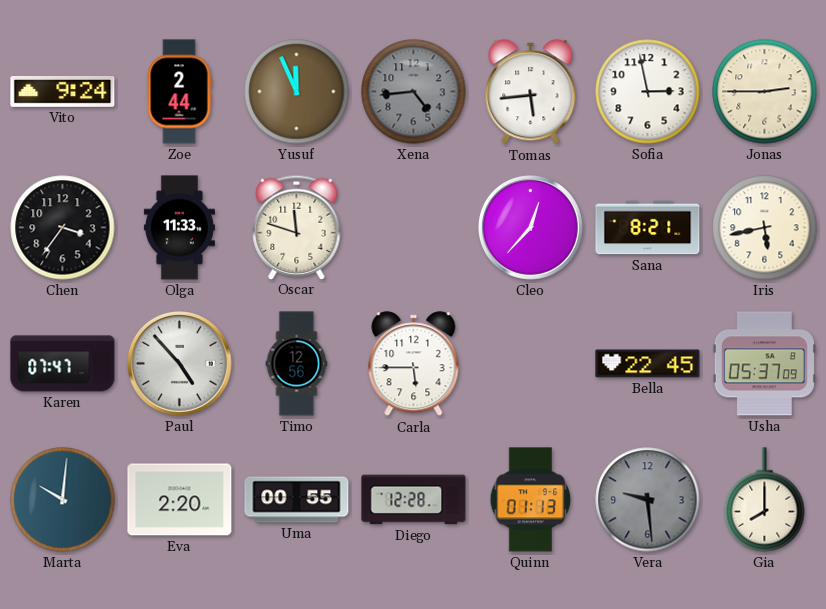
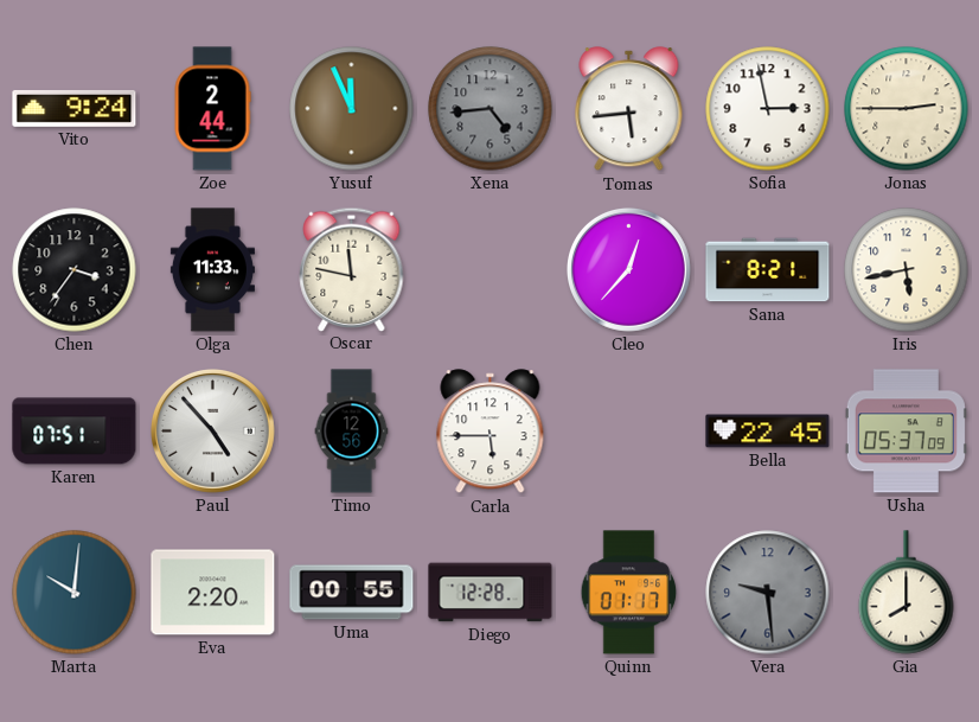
Oscar: 11:48 -> 11:47 (352, 269)
Karen: 07:47 -> 07:51 (75, 432)
Quinn: 01:13 -> 01:17 (629, 593)
